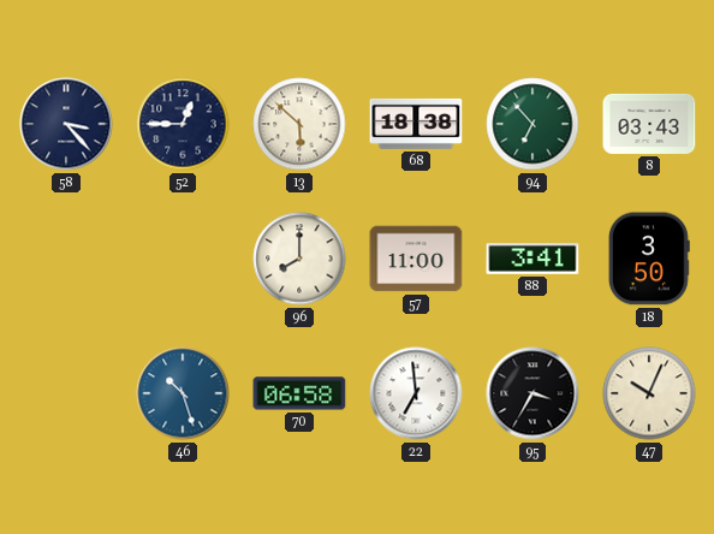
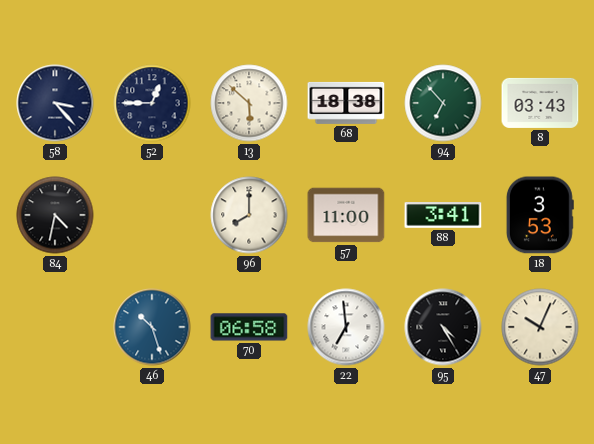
84: none -> 4:32 (55, 215)
18: 3:50 -> 3:53 (540, 215)
95: 3:35 -> 4:25 (443, 327)
